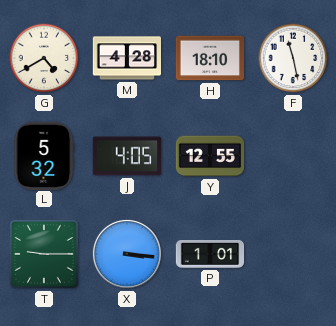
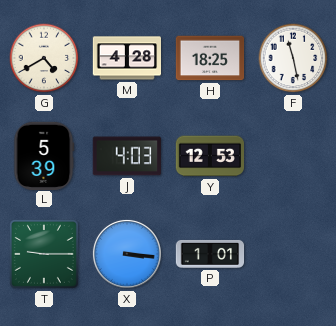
H: 18:10 -> 18:25 (210, 58)
L: 5:32 -> 5:39 (44, 155)
J: 4:05 -> 4:03 (127, 156)
Y: 12:55 -> 12:53 (209, 156)
